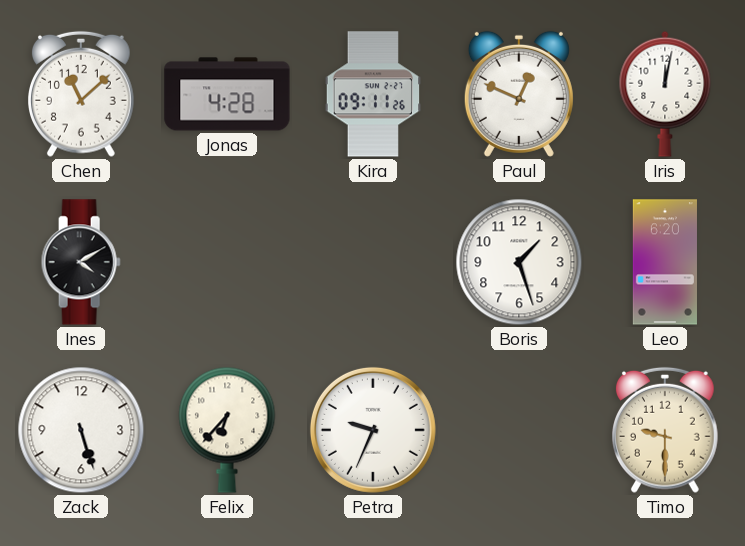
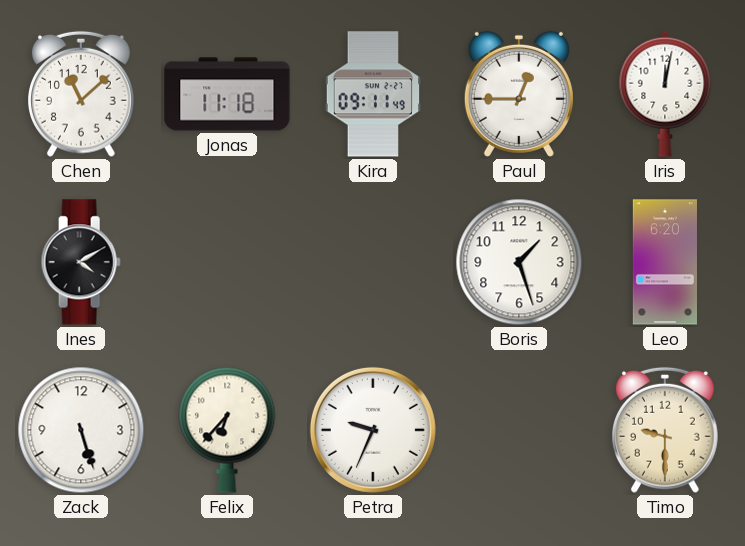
Jonas: 4:28 -> 11:18 (227, 94)
Kira: 09:11:26 -> 09:11:49 (373, 94)
Paul: 12:49 -> 12:45 (519, 94)
